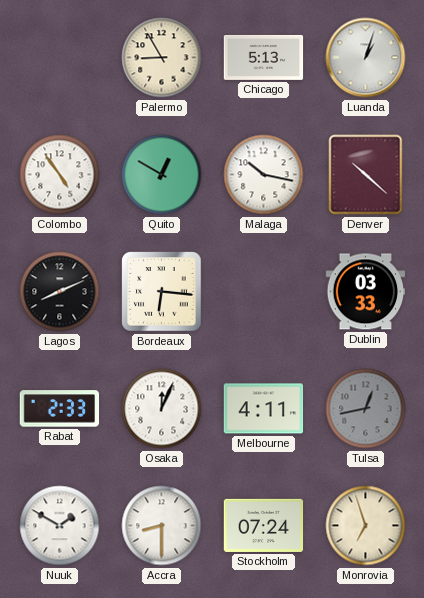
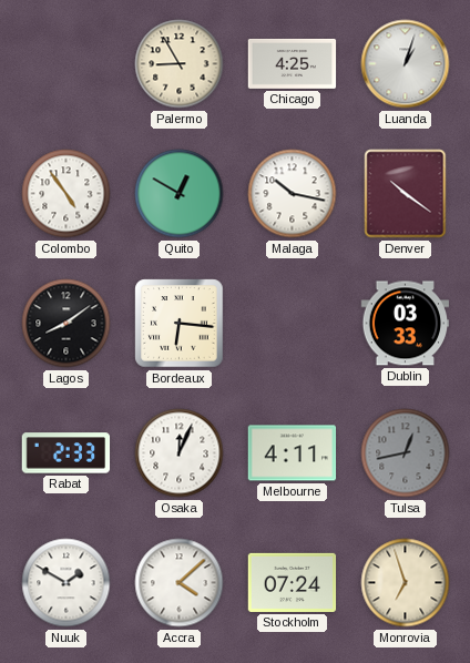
Chicago: 5:13 -> 4:25 (293, 63)
Denver: 10:22 -> 10:21 (406, 194)
Lagos: 8:11 -> 8:09 (67, 324)
Accra: 8:30 -> 4:08 (180, 583)
